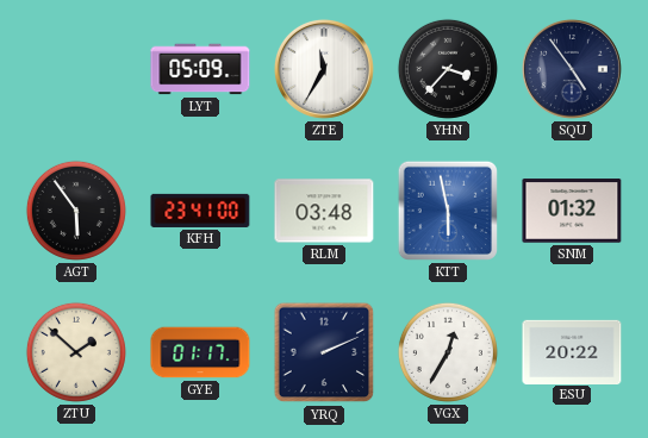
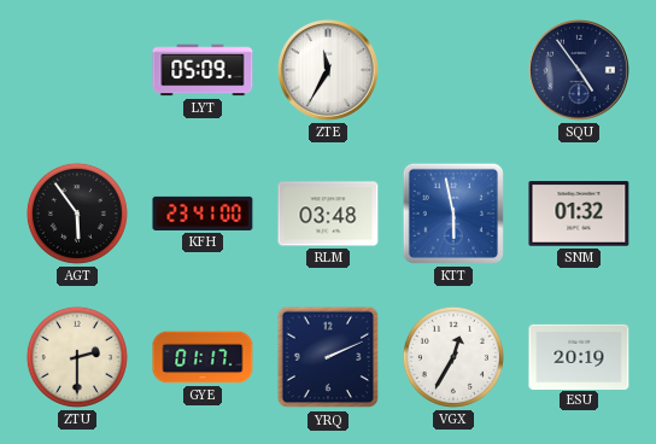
YHN: 3:37 -> none (448, 69)
ZTU: 1:52 -> 2:30 (77, 357)
ESU: 20:22 -> 20:19 (579, 356)
